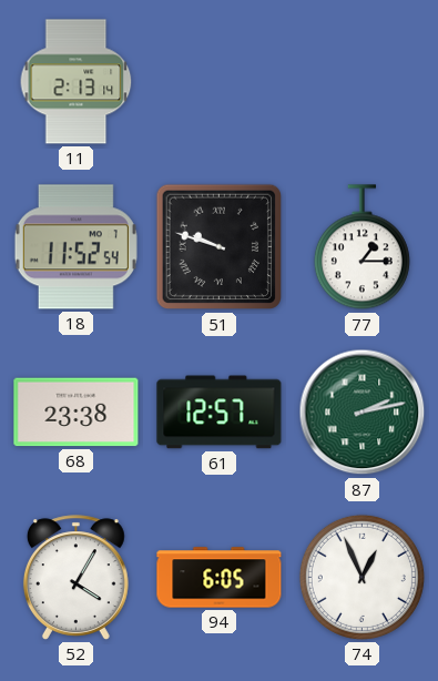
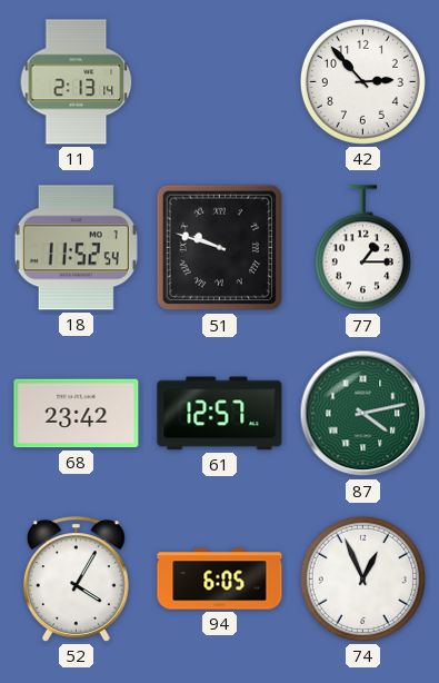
42: none -> 2:53 (362, 81)
68: 23:38 -> 23:42 (77, 414)
87: 2:13 -> 4:13 (363, 414)
